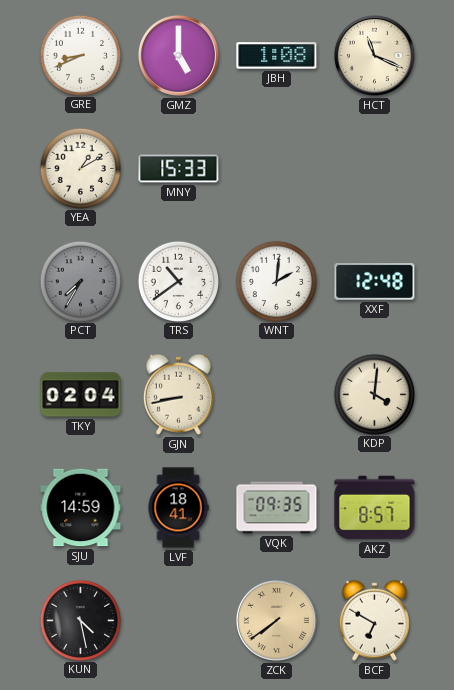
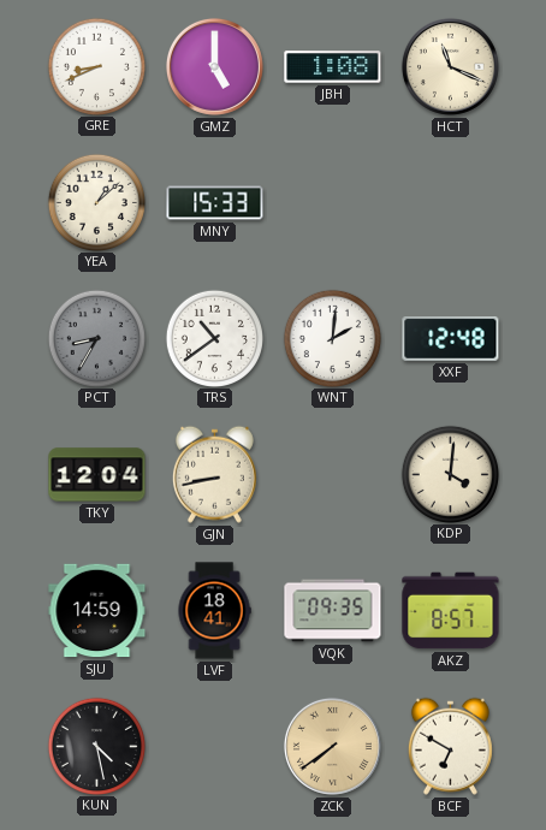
YEA: 1:10 -> 1:08 (96, 202)
PCT: 7:35 -> 8:35 (96, 338)
TKY: 02:04 -> 12:04 (97, 475)
